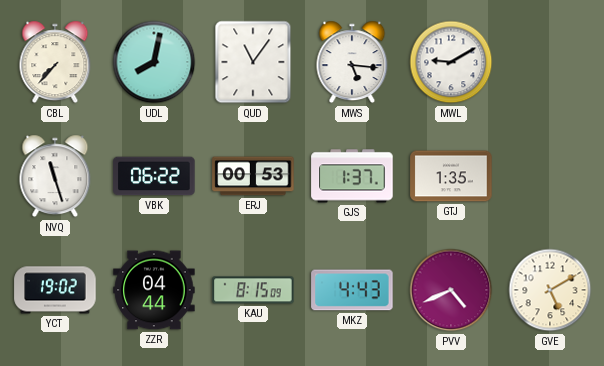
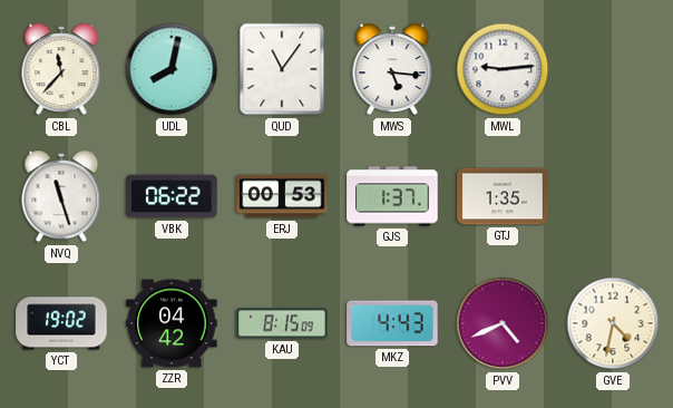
CBL: 7:37 -> 11:37 (61, 69)
MWL: 9:10 -> 9:14 (503, 69)
ZZR: 04:44 -> 04:42 (172, 323)
GVE: 5:10 -> 4:32 (613, 323)
